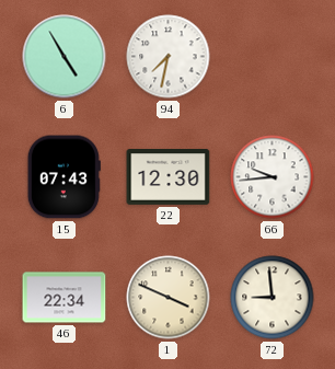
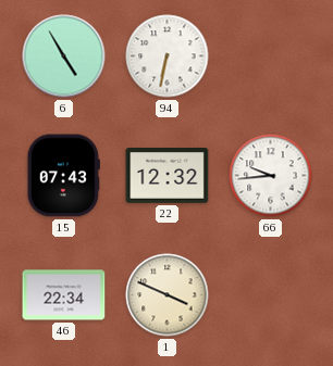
94: 7:32 -> 6:32 (168, 56)
22: 12:30 -> 12:32 (168, 176)
72: 8:59 -> none (273, 298)
